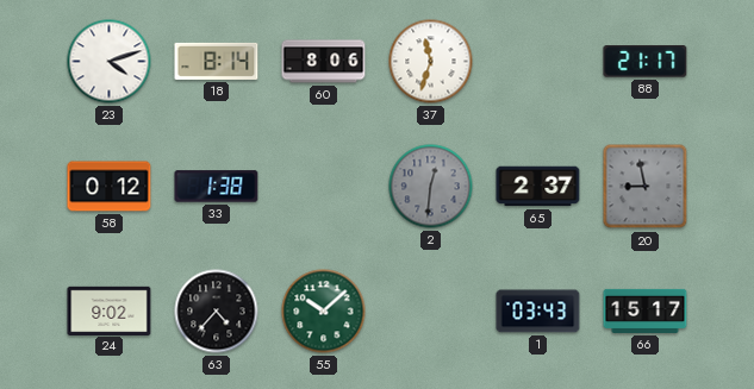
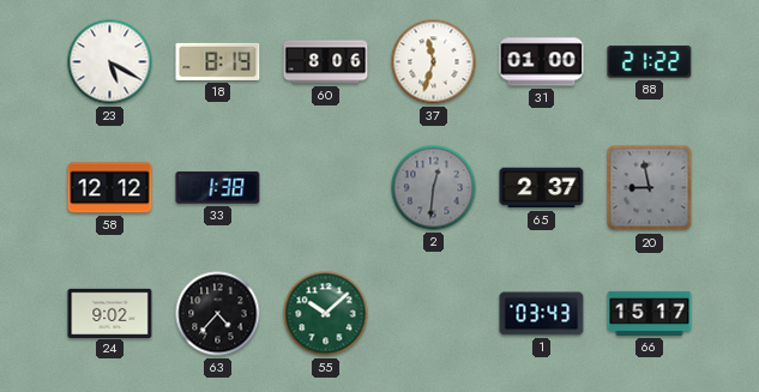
23: 4:12 -> 5:20 (110, 62)
18: 8:14 -> 8:19 (218, 61)
31: none -> 01:00 (542, 62)
88: 21:17 -> 21:22 (650, 62)
58: 0:12 -> 12:12 (110, 188)
